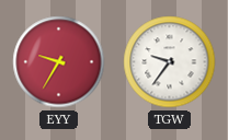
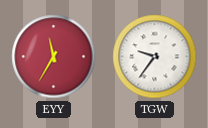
EYY: 9:35 -> 11:35 (54, 57)
